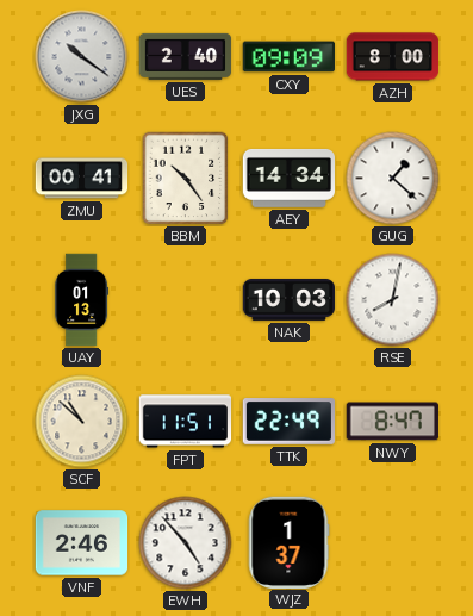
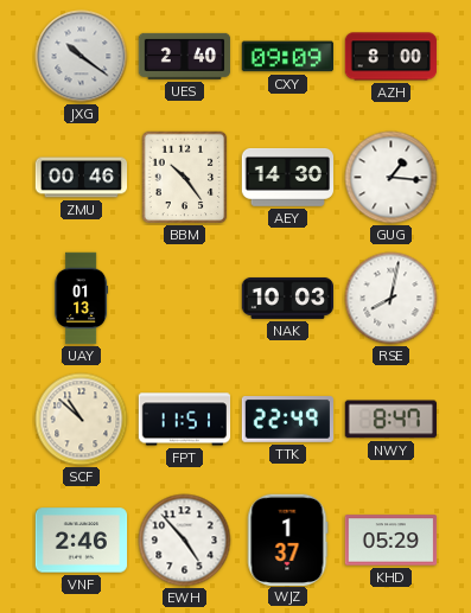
ZMU: 00:41 -> 00:46 (82, 178)
AEY: 14:34 -> 14:30 (288, 177)
GUG: 1:22 -> 1:16 (392, 178)
KHD: none -> 05:29 (392, 541)
